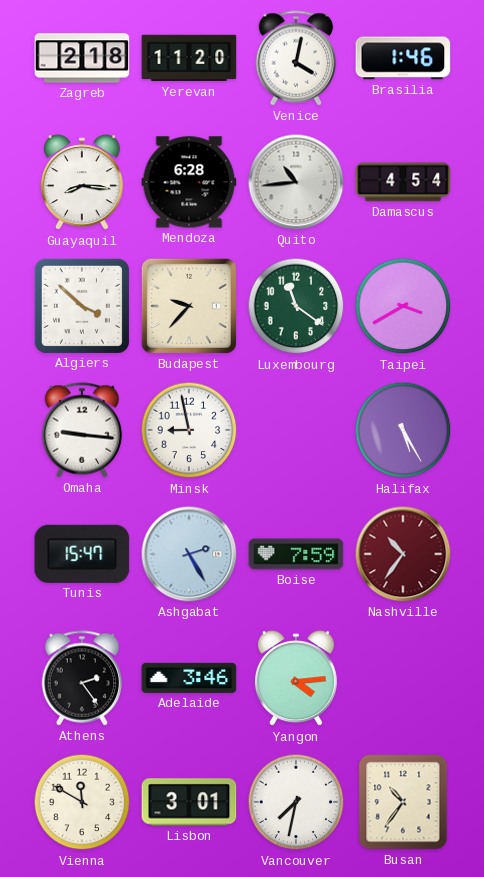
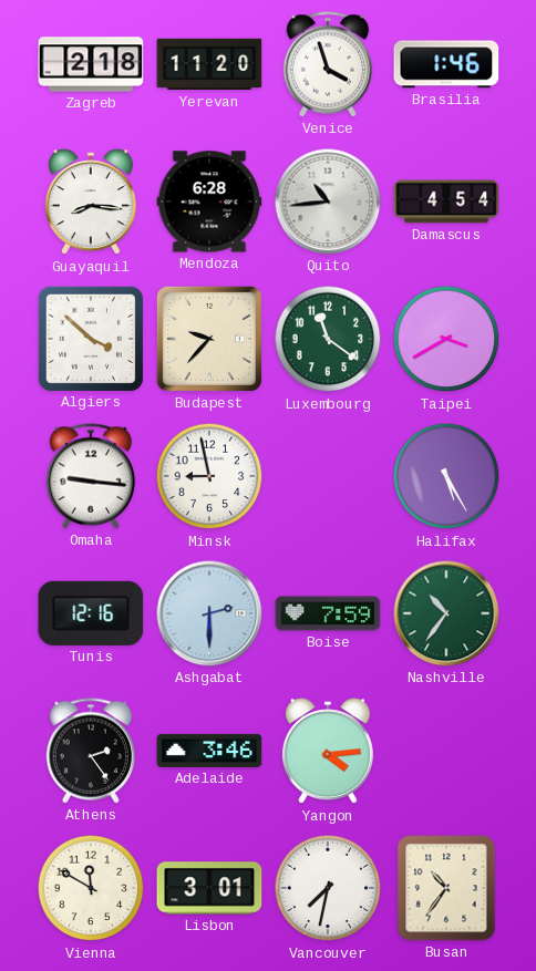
Venice: 4:02 -> 3:57 (328, 64)
Tunis: 15:47 -> 12:16 (91, 613)
Ashgabat: 2:25 -> 2:30 (209, 613)
Nashville dial: burgundy -> green (446, 613)
